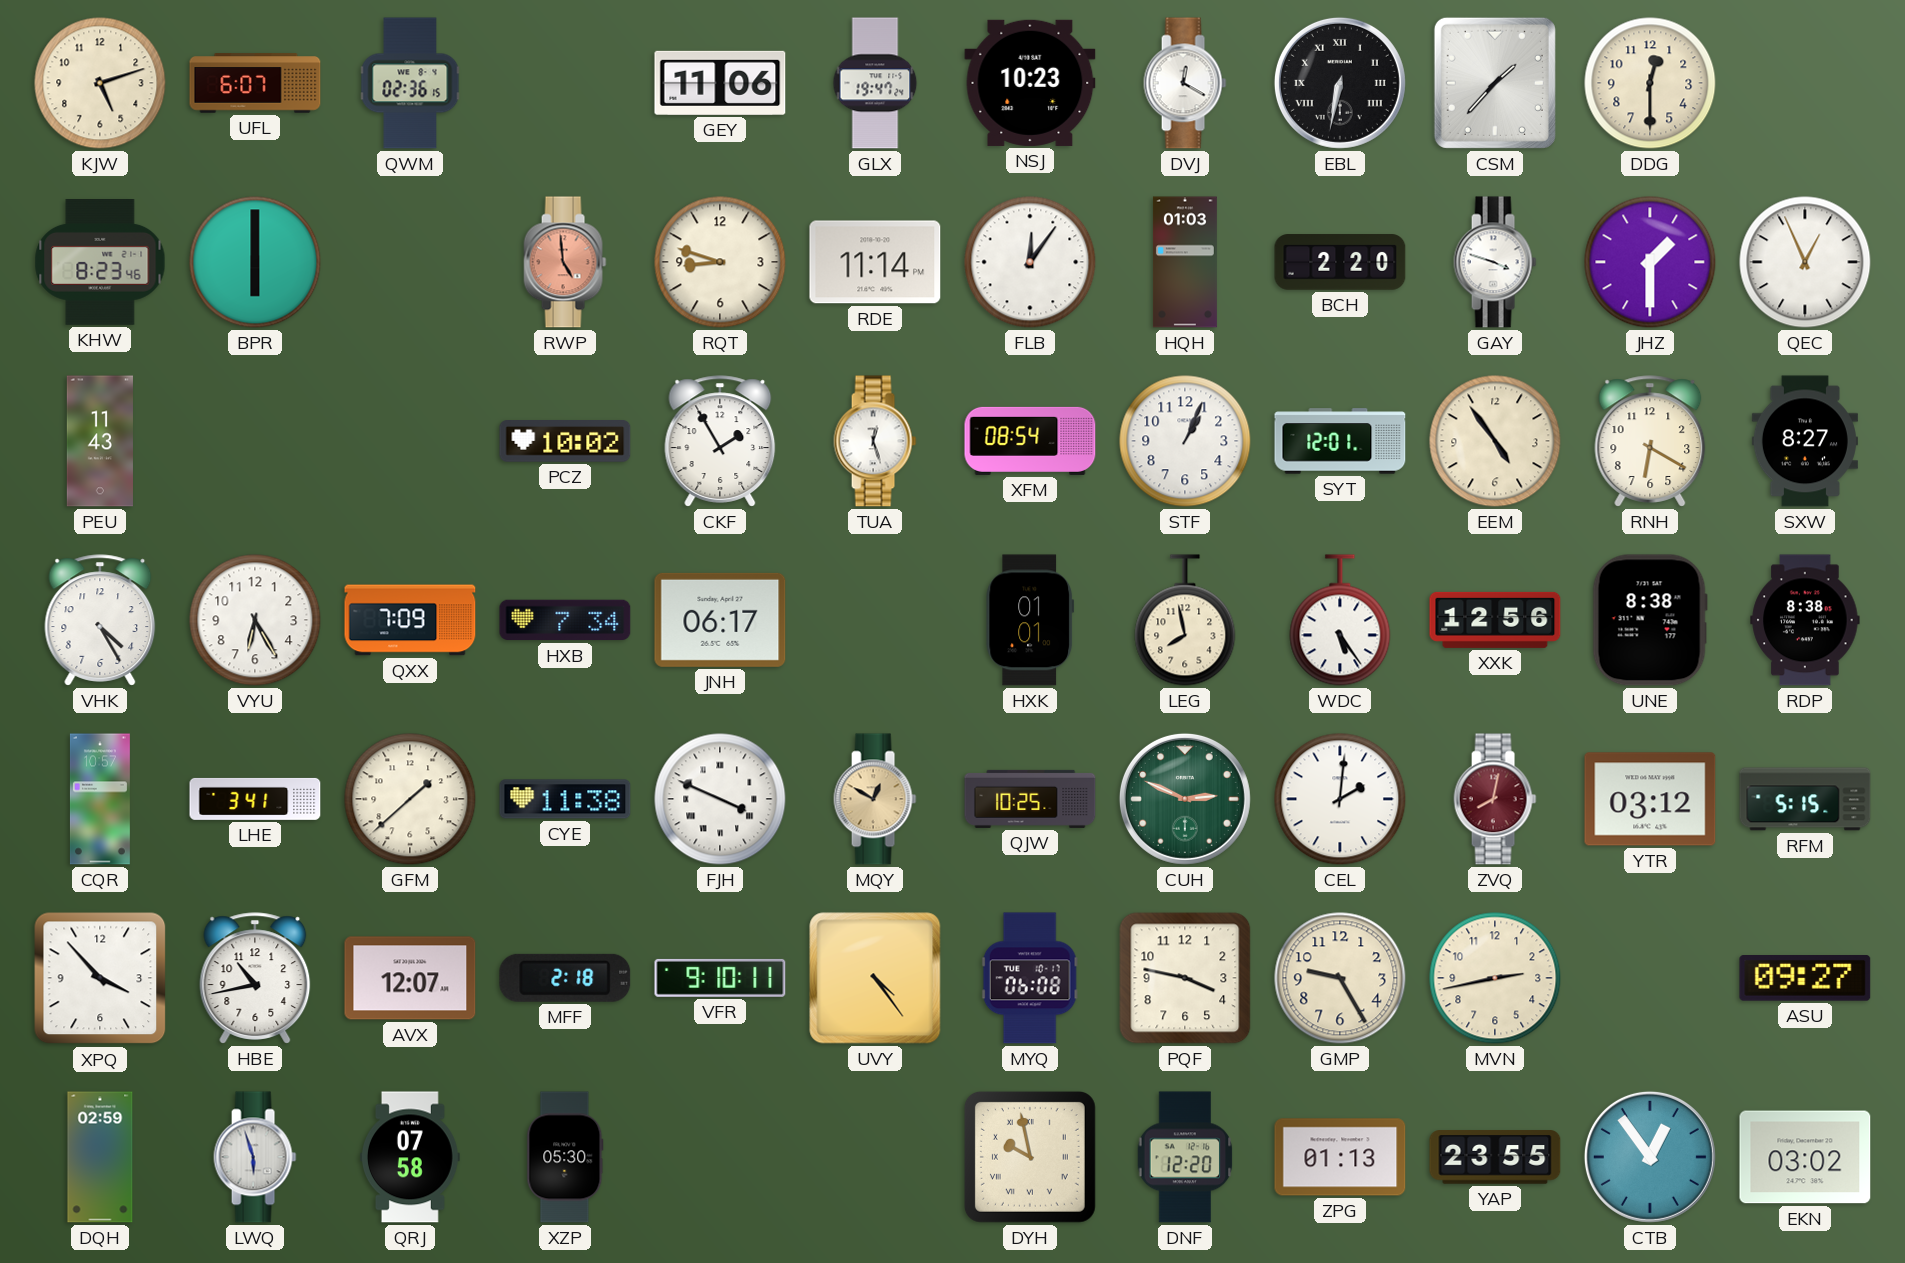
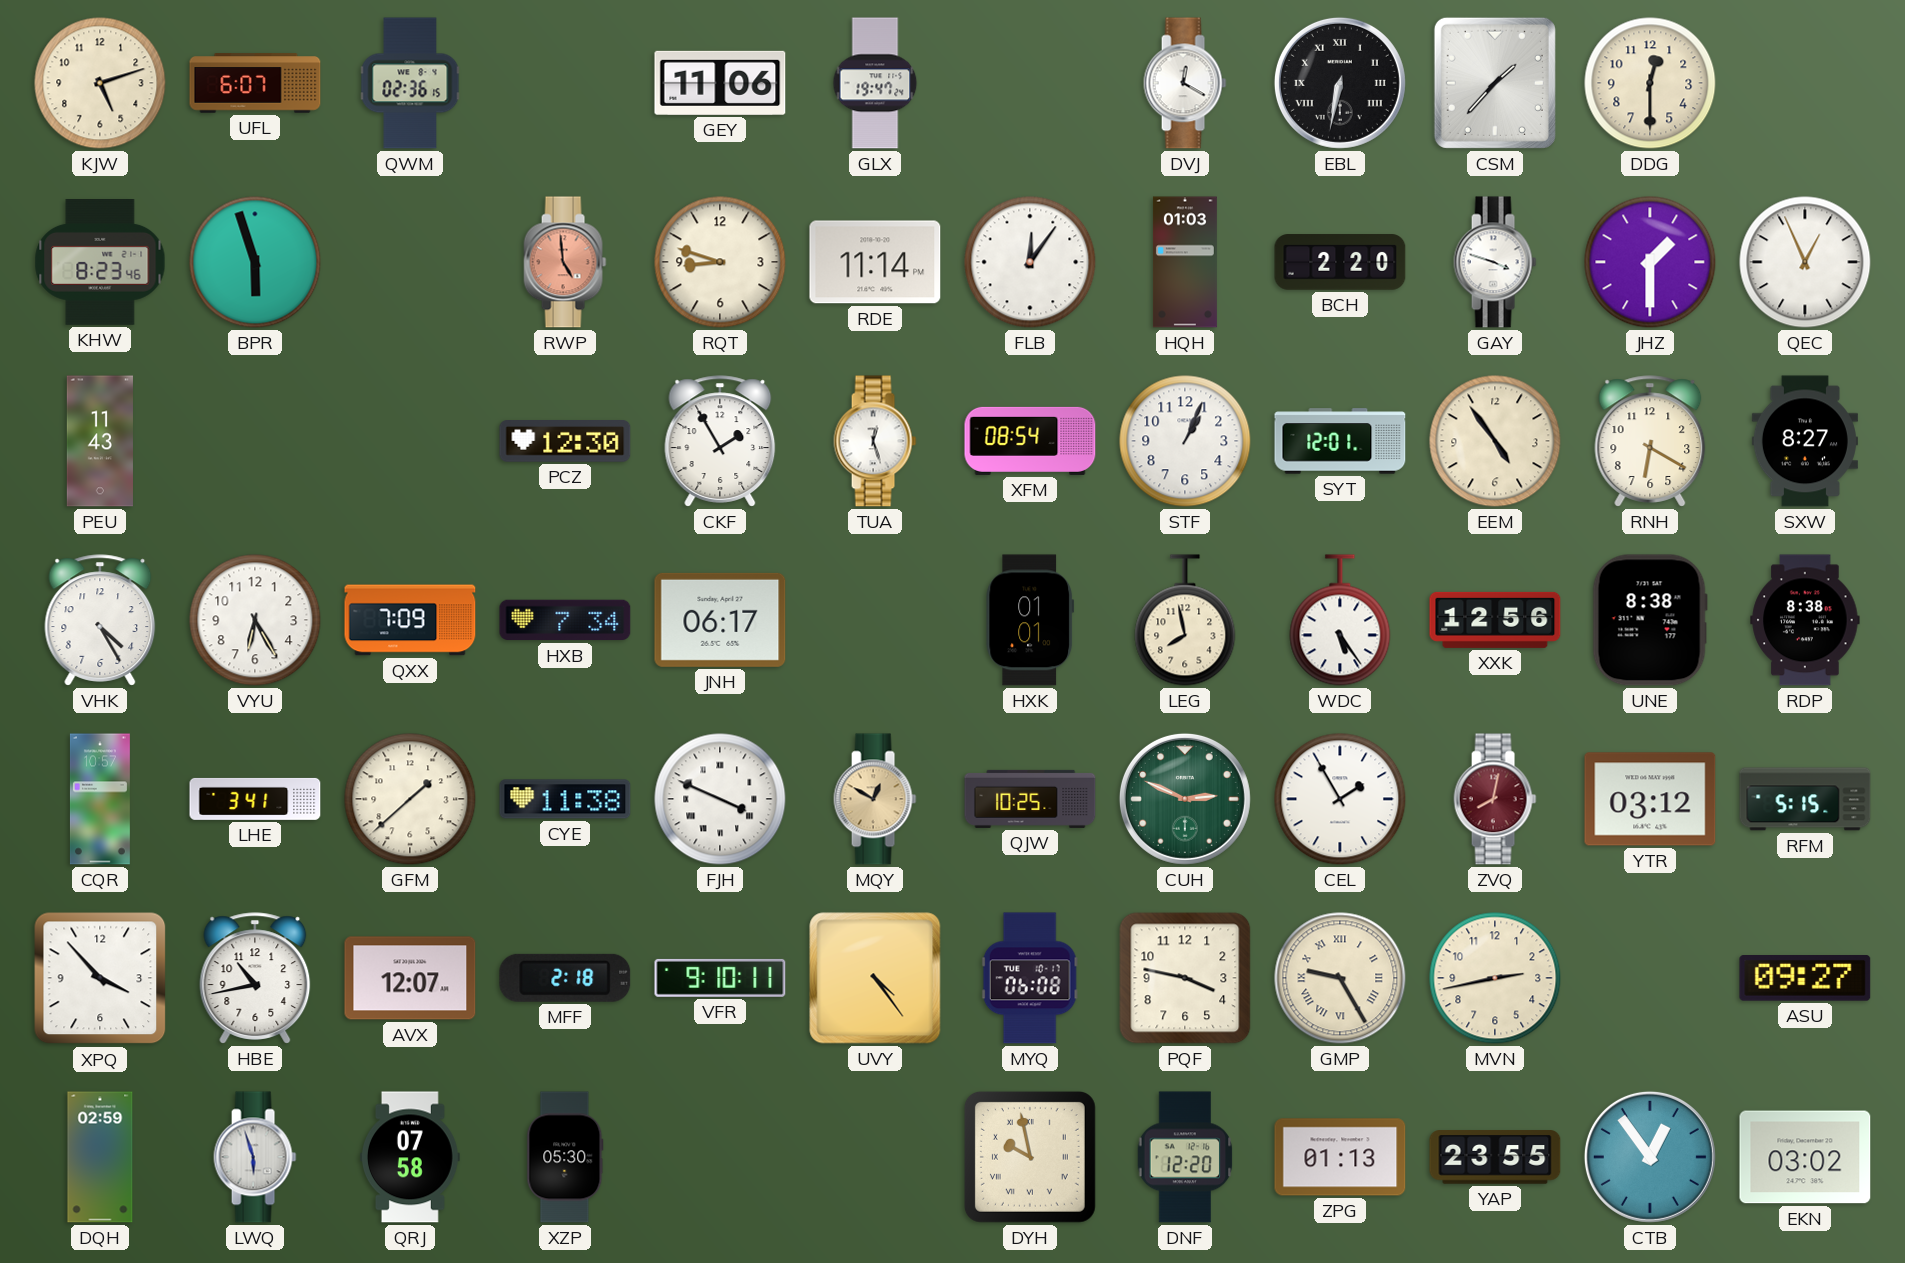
NSJ: 10:23 -> none (1030, 83)
BPR: 6:00 -> 5:57 (255, 262)
PCZ: 10:02 -> 12:30 (565, 441)
CEL: 2:01 -> 1:55 (1340, 799)
GMP numerals: Arabic -> Roman (1340, 978)
